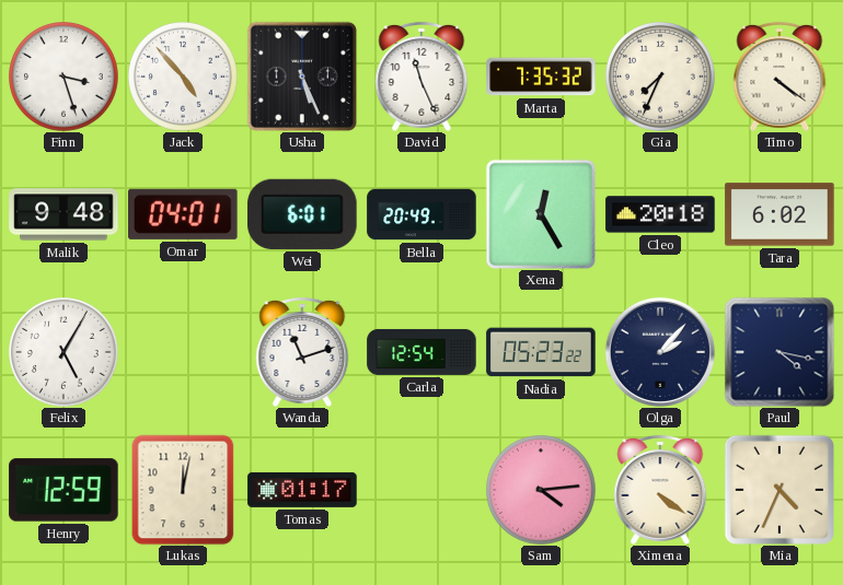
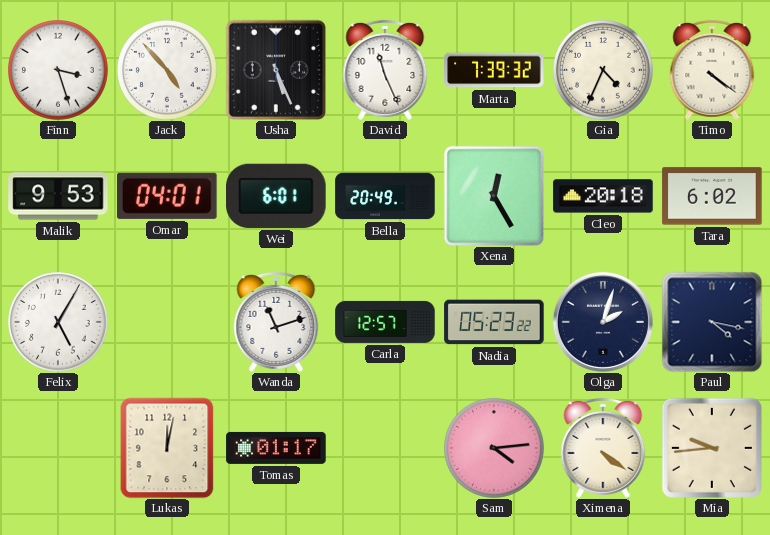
Marta: 7:35 -> 7:39 (494, 70)
Gia: 7:34 -> 4:34 (604, 71)
Malik: 9:48 -> 9:53 (58, 196)
Carla: 12:54 -> 12:57 (385, 322)
Olga: 2:07 -> 2:03 (603, 322)
Henry: 12:59 -> none (63, 490)
Mia: 4:34 -> 9:44 (712, 448)
